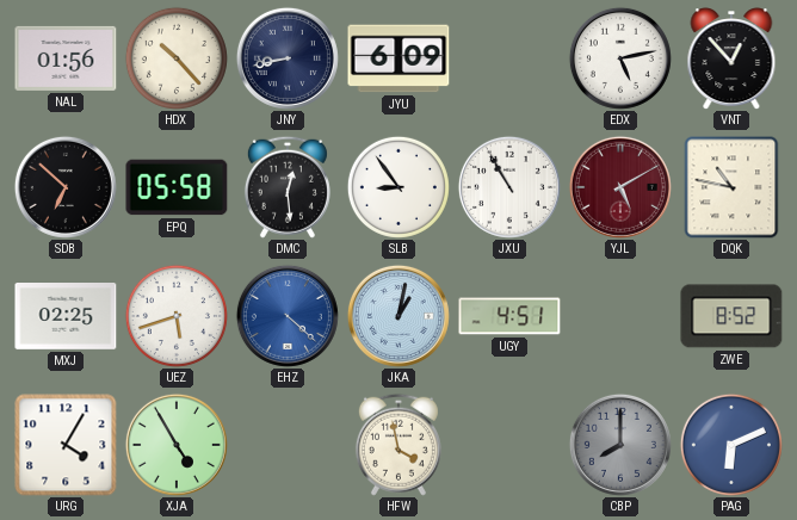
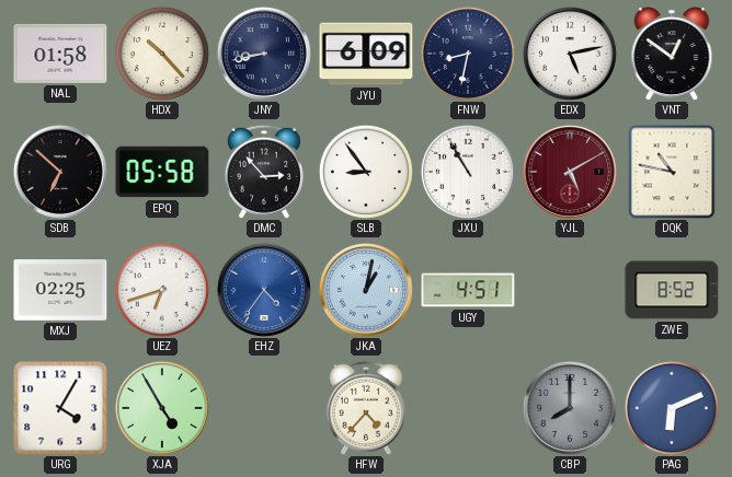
NAL: 01:56 -> 01:58 (60, 54)
FNW: none -> 8:32 (468, 54)
VNT: 12:53 -> 12:51 (672, 54)
DMC: 12:29 -> 2:53 (264, 172)
UEZ: 5:42 -> 6:42 (162, 290)
EHZ: 4:22 -> 4:36 (264, 290)
HFW: 3:58 -> 4:37 (366, 408)
